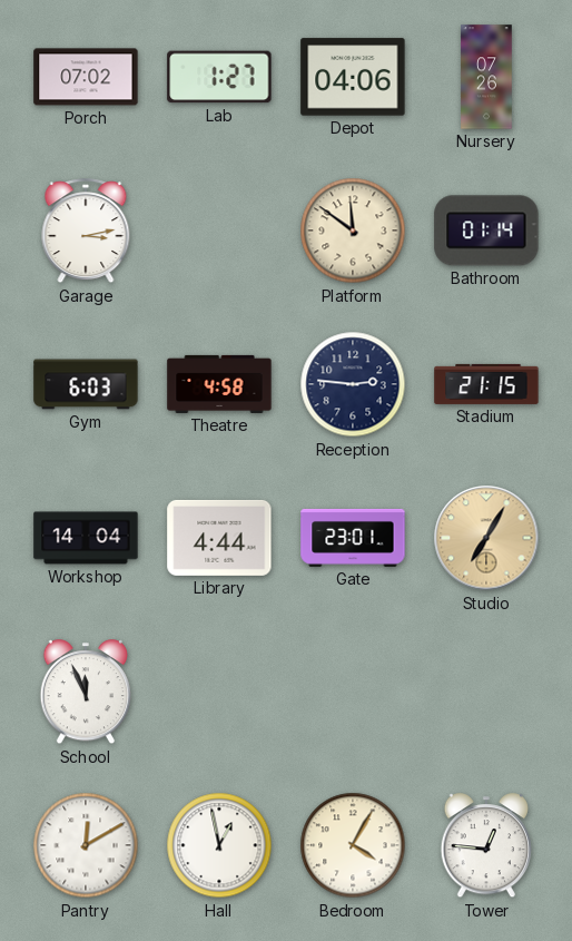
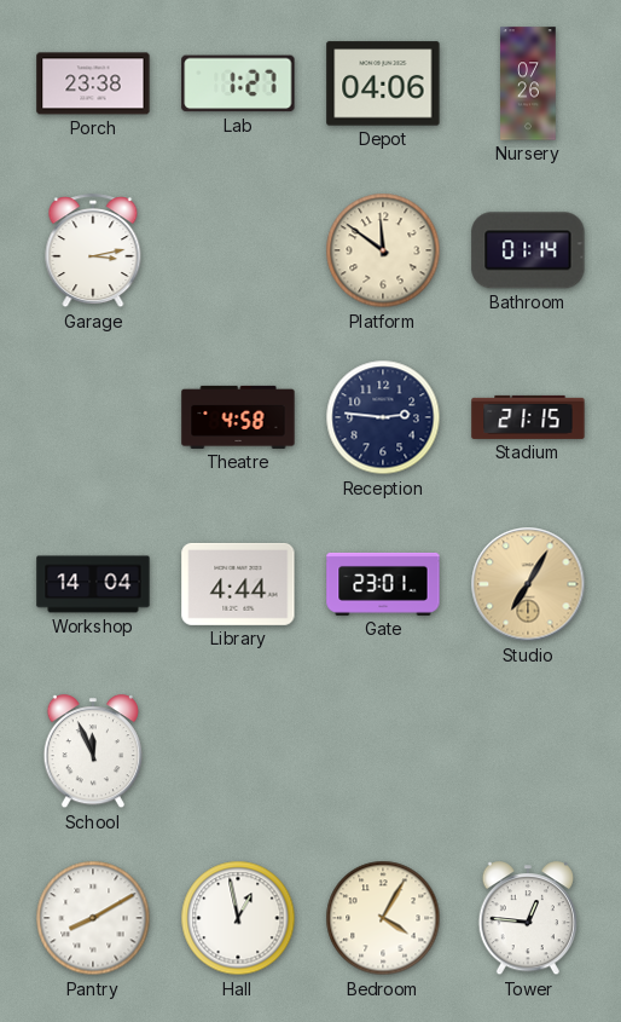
Porch: 07:02 -> 23:38 (93, 83)
Gym: 6:03 -> none (86, 384)
Pantry: 12:10 -> 8:10 (93, 918)
